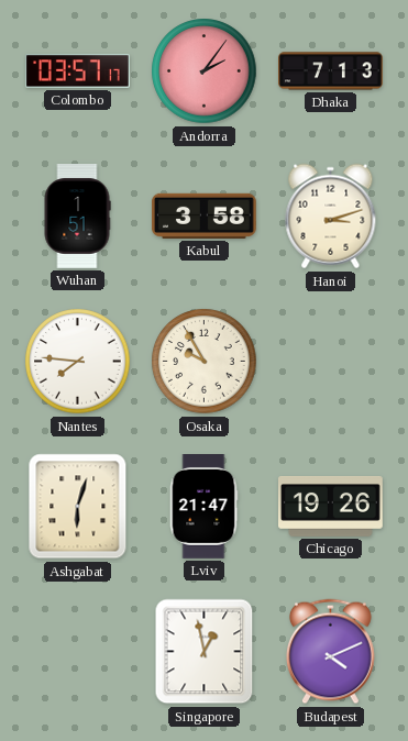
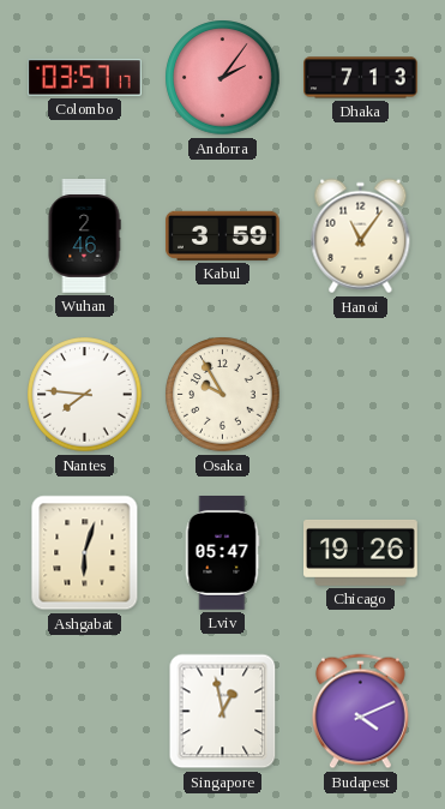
Wuhan: 1:51 -> 2:46 (84, 236)
Kabul: 3:58 -> 3:59 (223, 235)
Hanoi: 3:12 -> 11:06 (361, 236)
Lviv: 21:47 -> 05:47 (222, 553)
